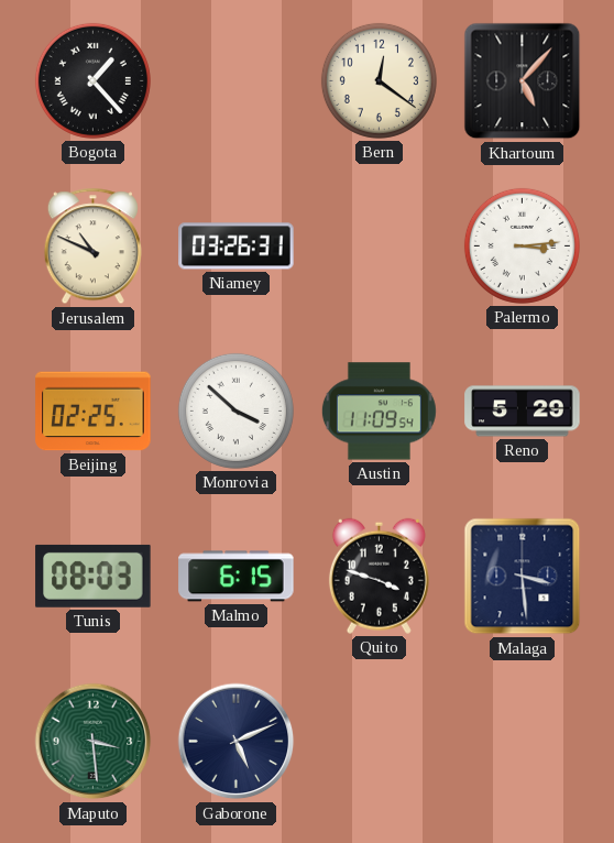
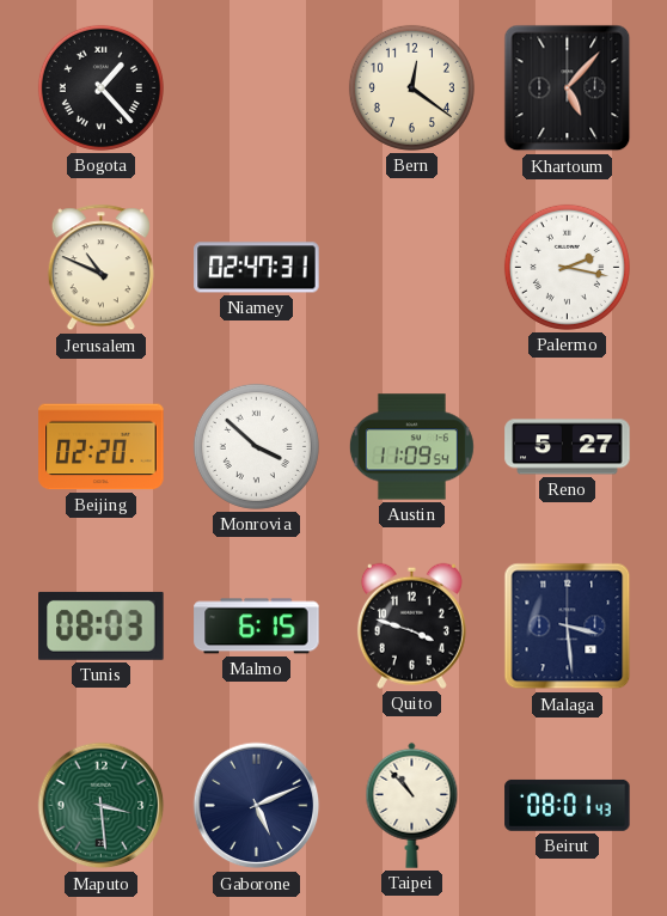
Niamey: 03:26 -> 02:47 (257, 268)
Palermo: 3:14 -> 2:17 (567, 267)
Beijing: 02:25 -> 02:20 (102, 447)
Reno: 5:29 -> 5:27 (568, 447)
Taipei: none -> 10:53 (412, 805)
Beirut: none -> 08:01 (568, 805)
